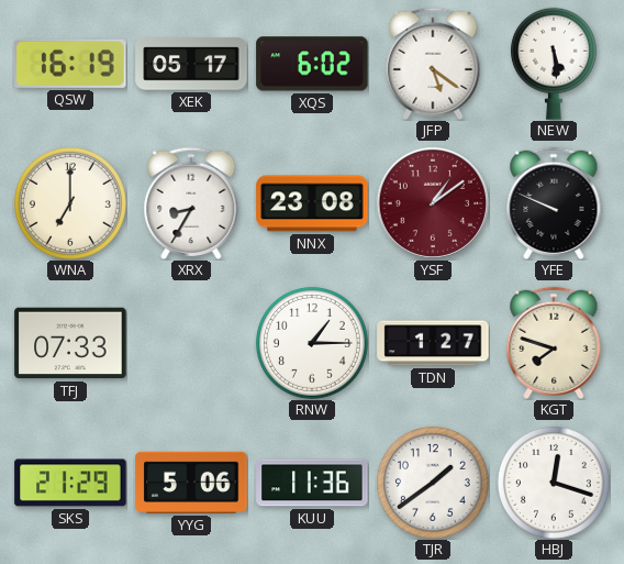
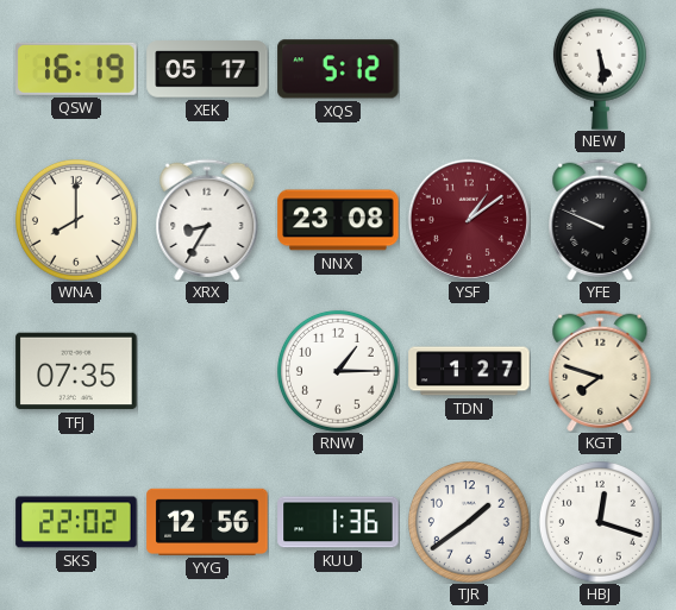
XQS: 6:02 -> 5:12 (338, 69)
JFP: 5:21 -> none (433, 63)
WNA: 7:00 -> 8:00 (76, 220)
TFJ: 07:33 -> 07:35 (76, 371)
SKS: 21:29 -> 22:02 (76, 522)
YYG: 5:06 -> 12:56 (207, 522)
KUU: 11:36 -> 1:36 (338, 522)
